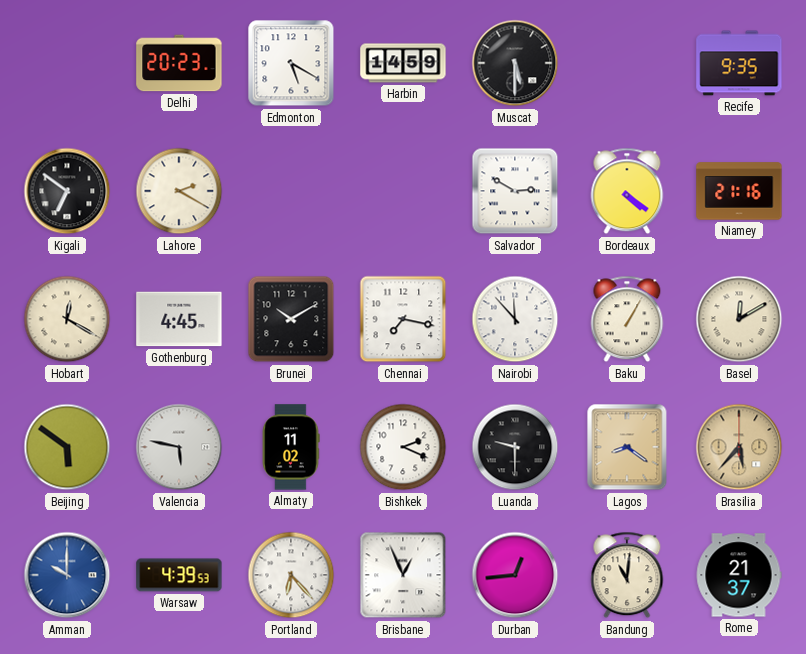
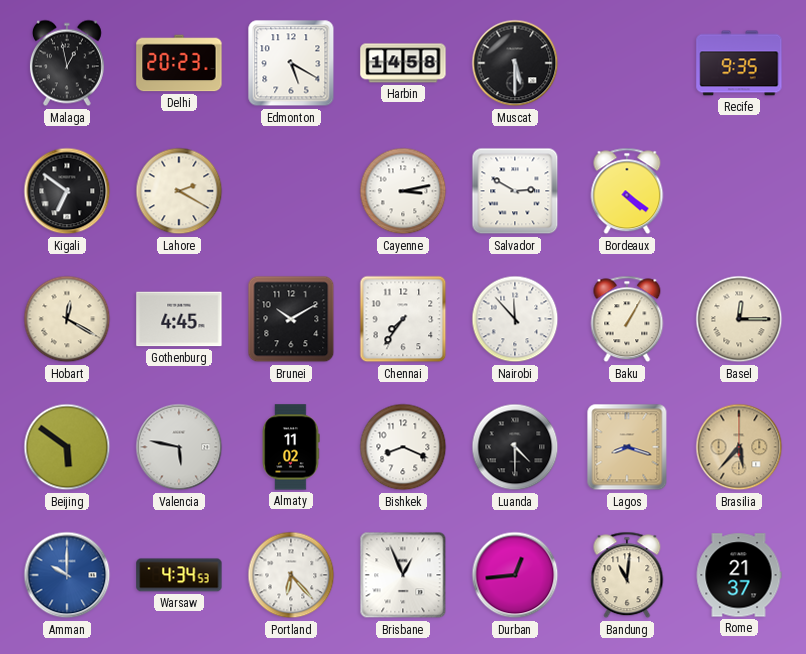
Malaga: none -> 12:58 (67, 63)
Harbin: 14:59 -> 14:58 (403, 63)
Cayenne: none -> 3:13 (403, 191)
Niamey: 21:16 -> none (739, 191)
Chennai: 7:17 -> 7:36 (403, 319)
Basel: 12:10 -> 12:15 (739, 319)
Bishkek: 2:19 -> 8:19 (403, 447)
Luanda: 9:30 -> 4:30 (515, 447)
Lagos: 8:21 -> 8:18 (627, 447)
Warsaw: 4:39 -> 4:34 (179, 575)
